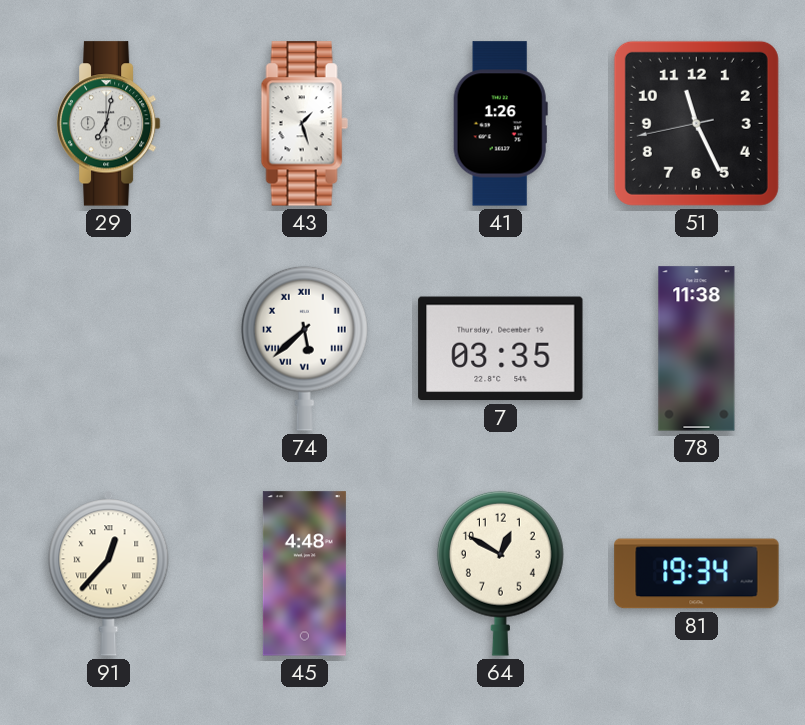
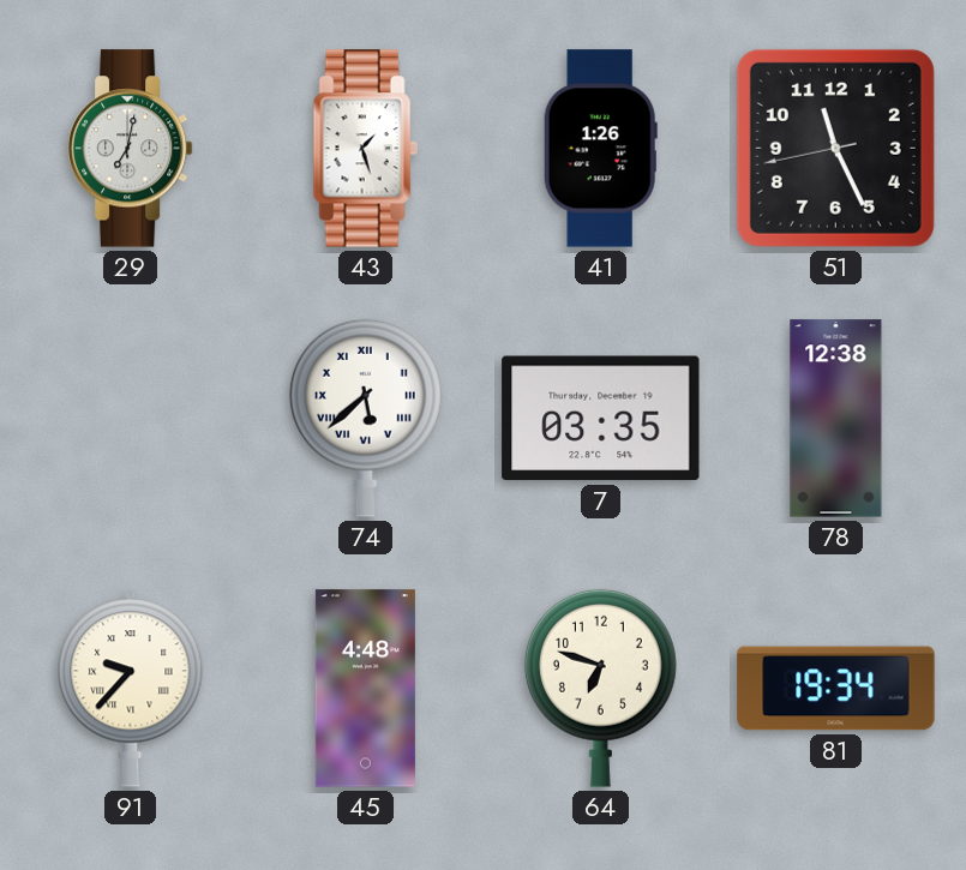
78: 11:38 -> 12:38 (836, 419)
91: 12:37 -> 9:37 (131, 688)
64: 12:50 -> 6:48 (600, 688)
